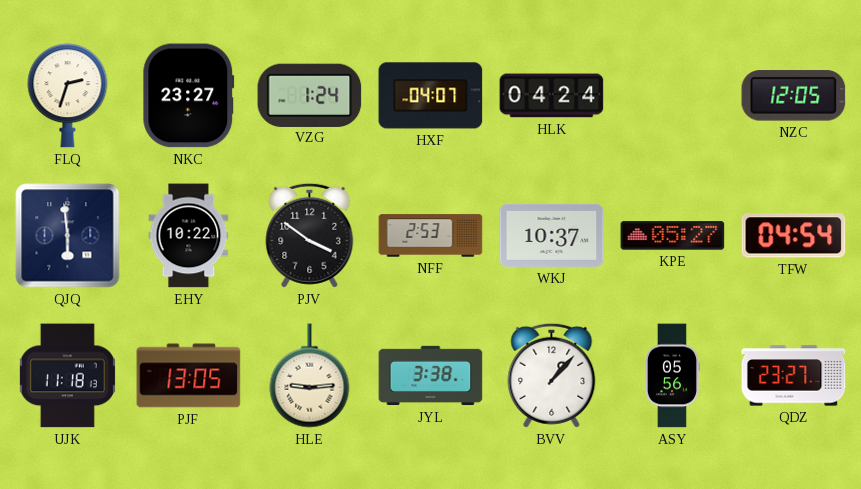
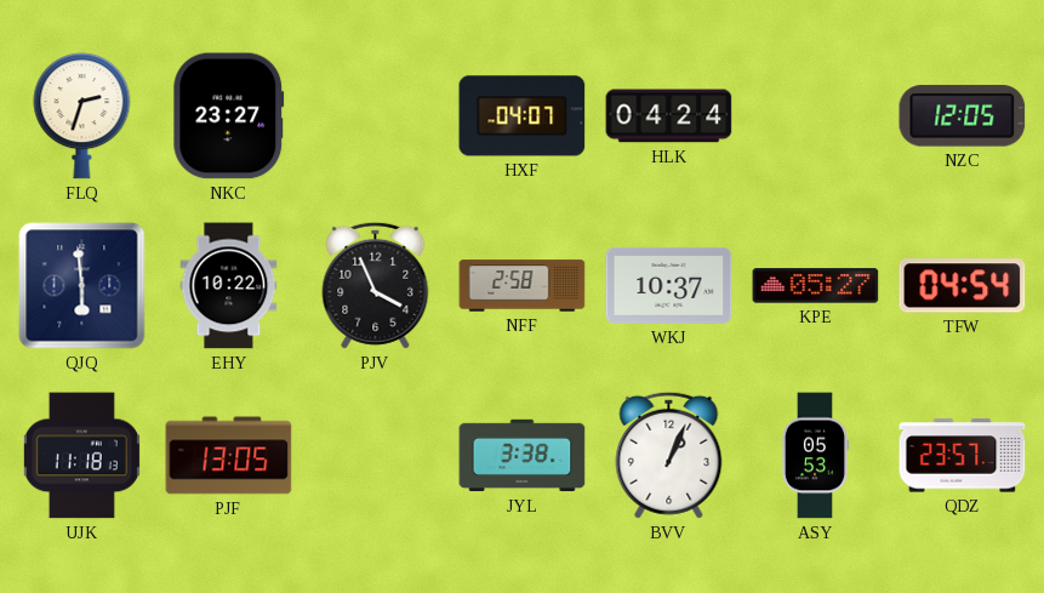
VZG: 1:24 -> none (310, 95)
PJV: 3:51 -> 3:56 (376, 285)
NFF: 2:53 -> 2:58 (523, 286)
HLE: 9:14 -> none (310, 376)
BVV: 1:07 -> 1:04 (669, 455)
ASY: 05:56 -> 05:53 (814, 456)
QDZ: 23:27 -> 23:57 (963, 456)
